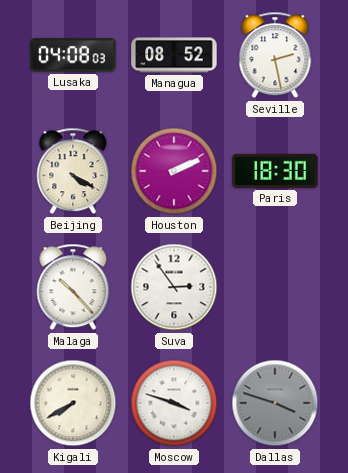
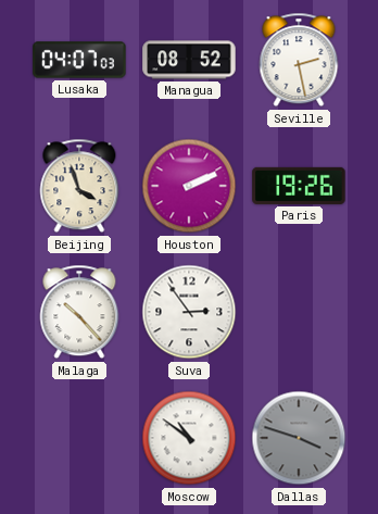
Lusaka: 04:08 -> 04:07 (79, 60)
Beijing: 4:20 -> 3:57 (79, 186)
Paris: 18:30 -> 19:26 (299, 186)
Kigali: 7:40 -> none (73, 403)
Moscow: 3:48 -> 10:51 (189, 438)
